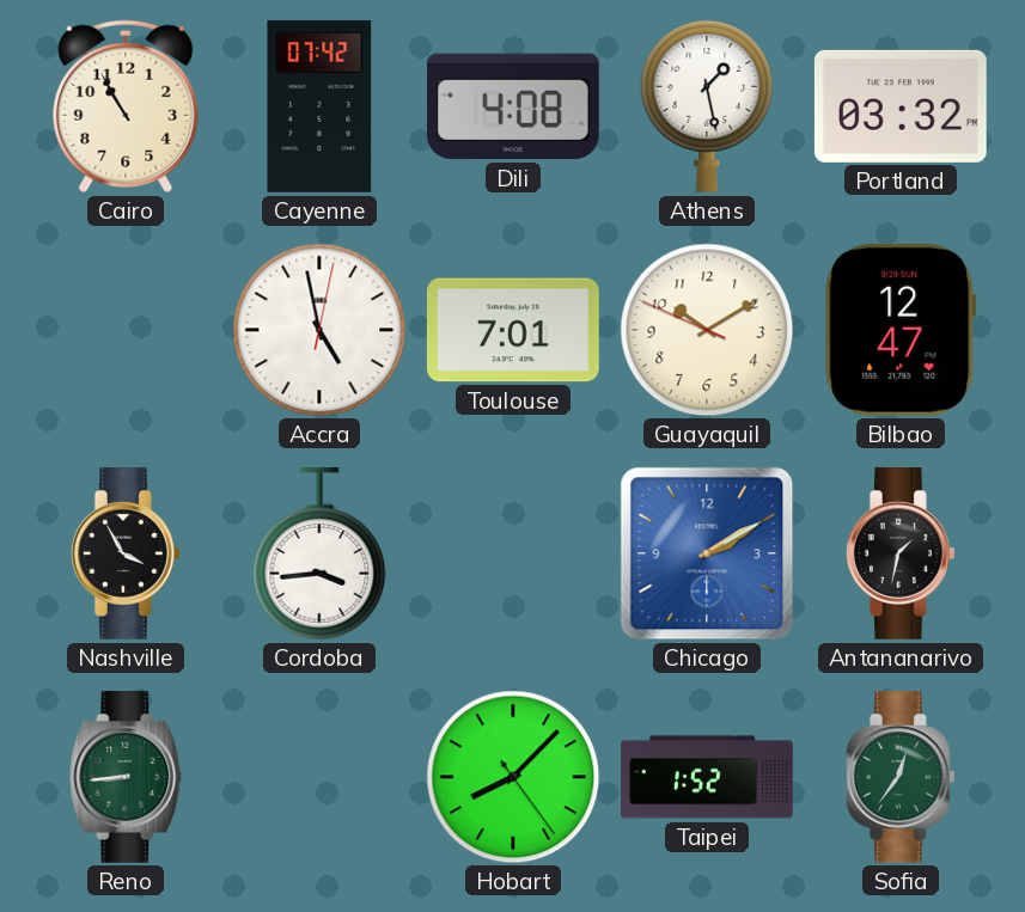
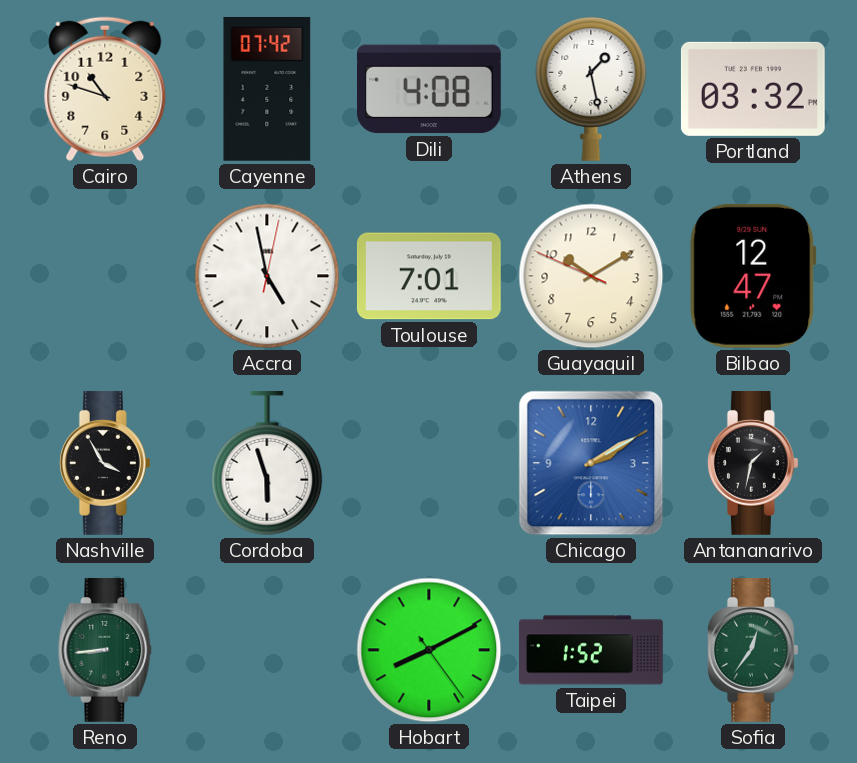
Cairo: 10:55 -> 10:48 (105, 89)
Cordoba: 3:44 -> 5:57 (267, 463)
Hobart: 8:07 -> 8:10 (429, 650)
